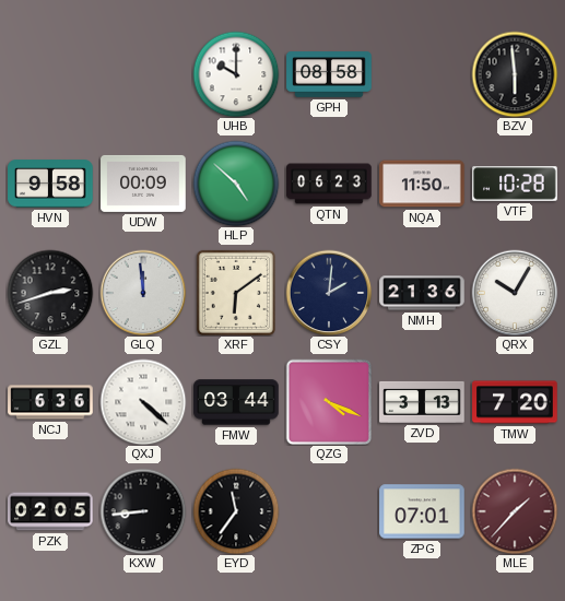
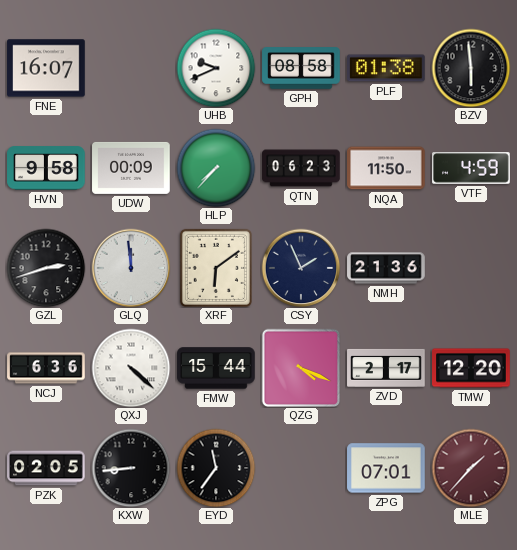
FNE: none -> 16:07 (46, 68)
UHB: 10:00 -> 9:41 (216, 68)
PLF: none -> 01:38 (387, 68)
HLP: 4:52 -> 7:37 (216, 168)
VTF: 10:28 -> 4:59 (471, 168)
CSY: 2:01 -> 1:56 (301, 268)
QRX: 10:05 -> none (515, 293)
FMW: 03:44 -> 15:44 (216, 368)
ZVD: 3:13 -> 2:17 (386, 368)
TMW: 7:20 -> 12:20 (471, 368)
